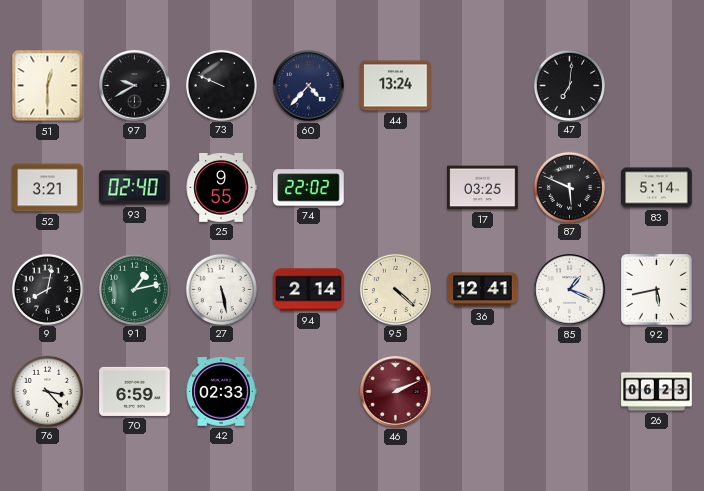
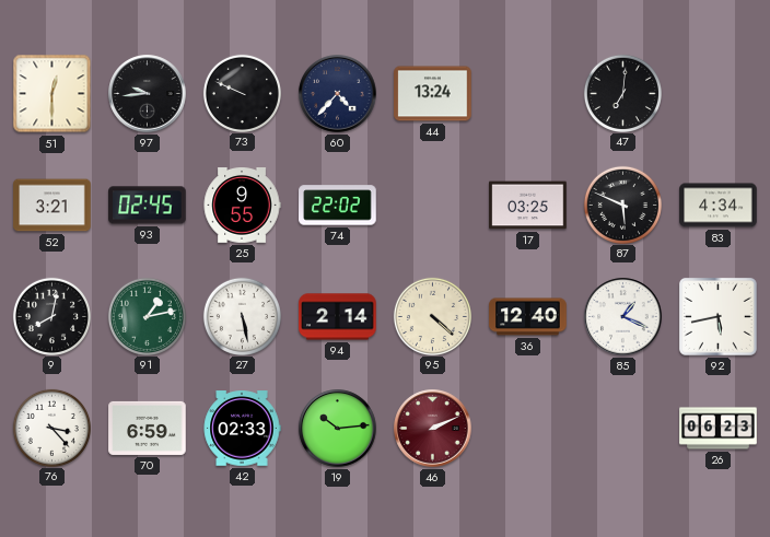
97: 9:40 -> 9:44 (148, 94)
93: 02:40 -> 02:45 (148, 206)
83: 5:14 -> 4:34 (719, 206)
36: 12:41 -> 12:40 (528, 317)
19: none -> 10:14 (338, 429)
